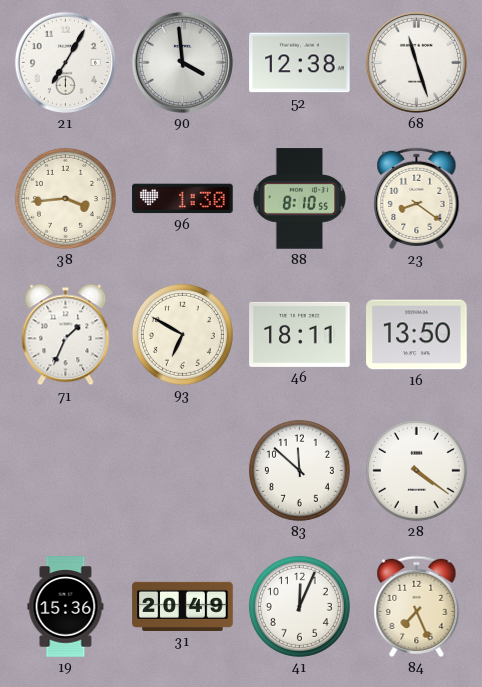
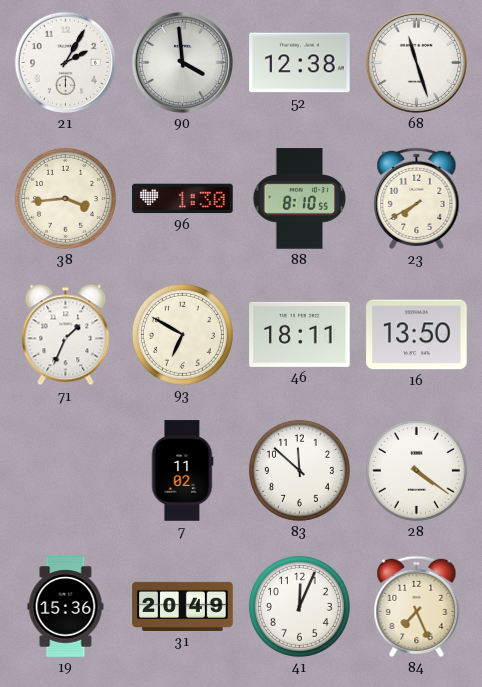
21: 7:05 -> 2:05 (65, 62)
23: 8:21 -> 7:40 (417, 198)
7: none -> 11:02 (182, 471)
